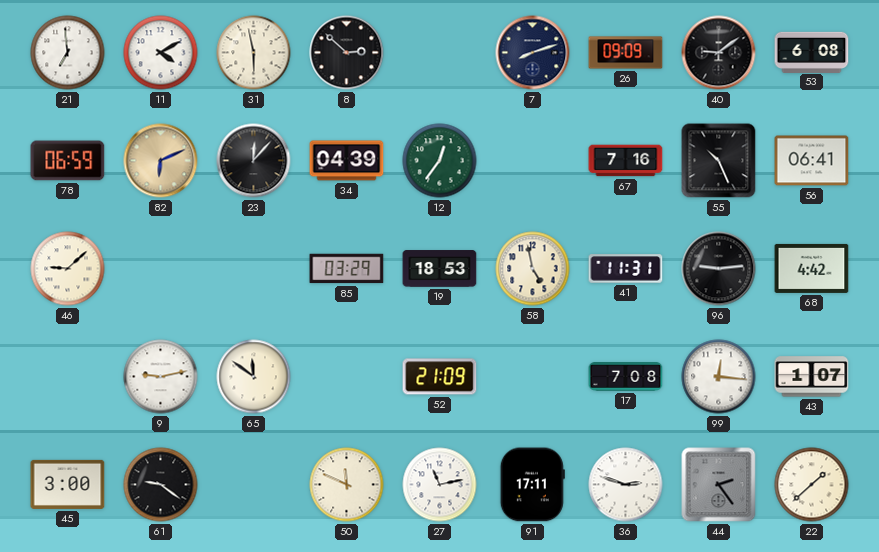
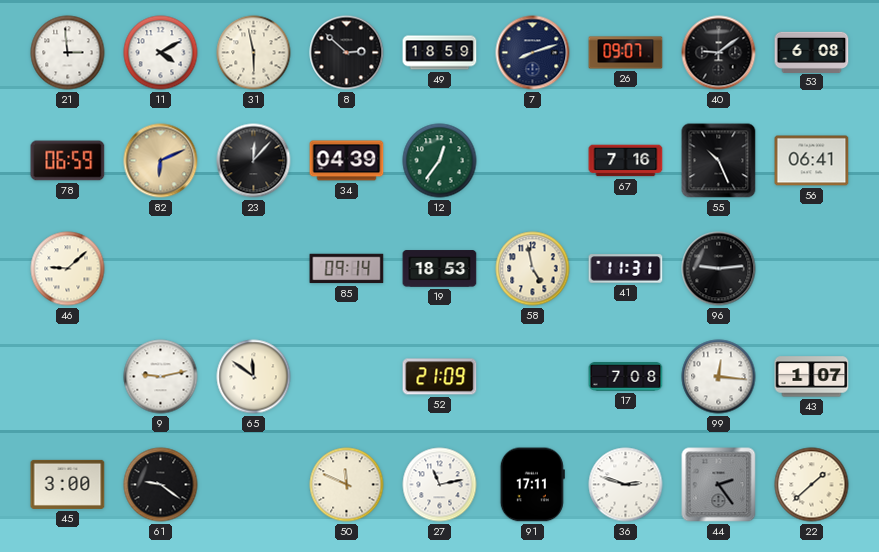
21: 6:59 -> 2:59 (68, 53)
49: none -> 18:59 (440, 53)
26: 09:09 -> 09:07 (626, 53)
85: 03:29 -> 09:14 (347, 269)
68: 4:42 -> none (812, 268)
